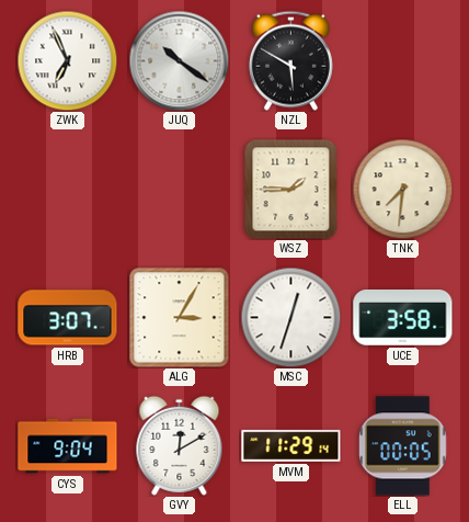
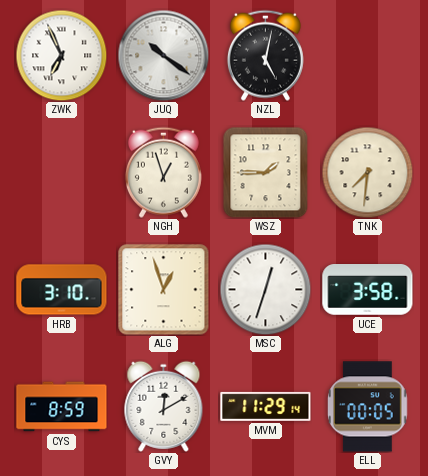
NZL: 5:50 -> 5:02 (265, 55)
NGH: none -> 12:57 (163, 172)
HRB: 3:07 -> 3:10 (62, 290)
ALG: 3:05 -> 12:57 (164, 290)
CYS: 9:04 -> 8:59 (62, 407)
